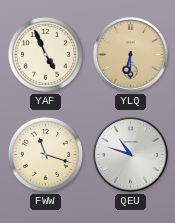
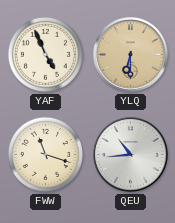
QEU: 10:48 -> 10:44 (131, 155)
